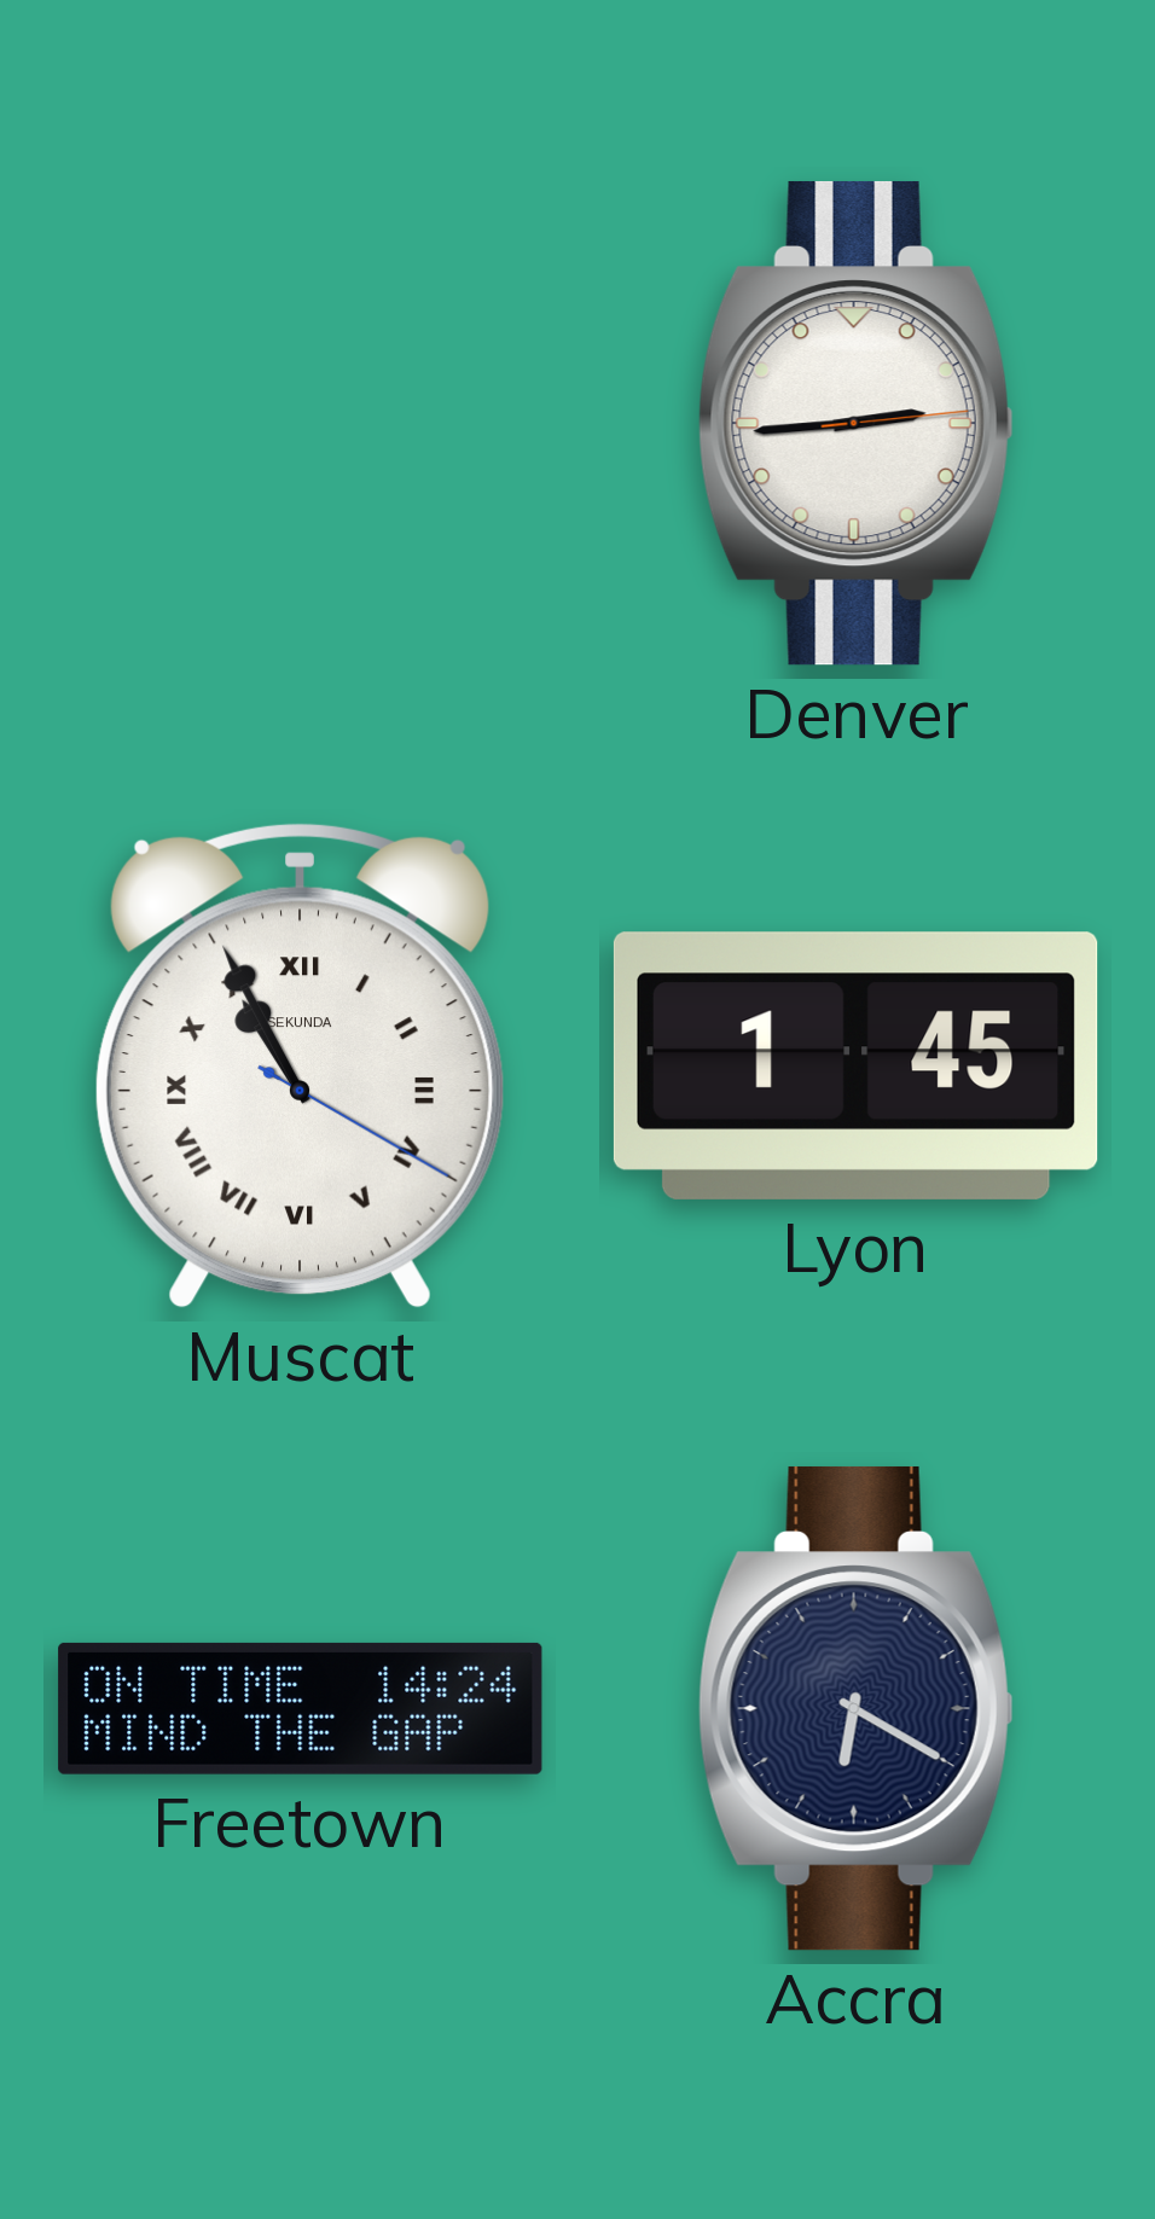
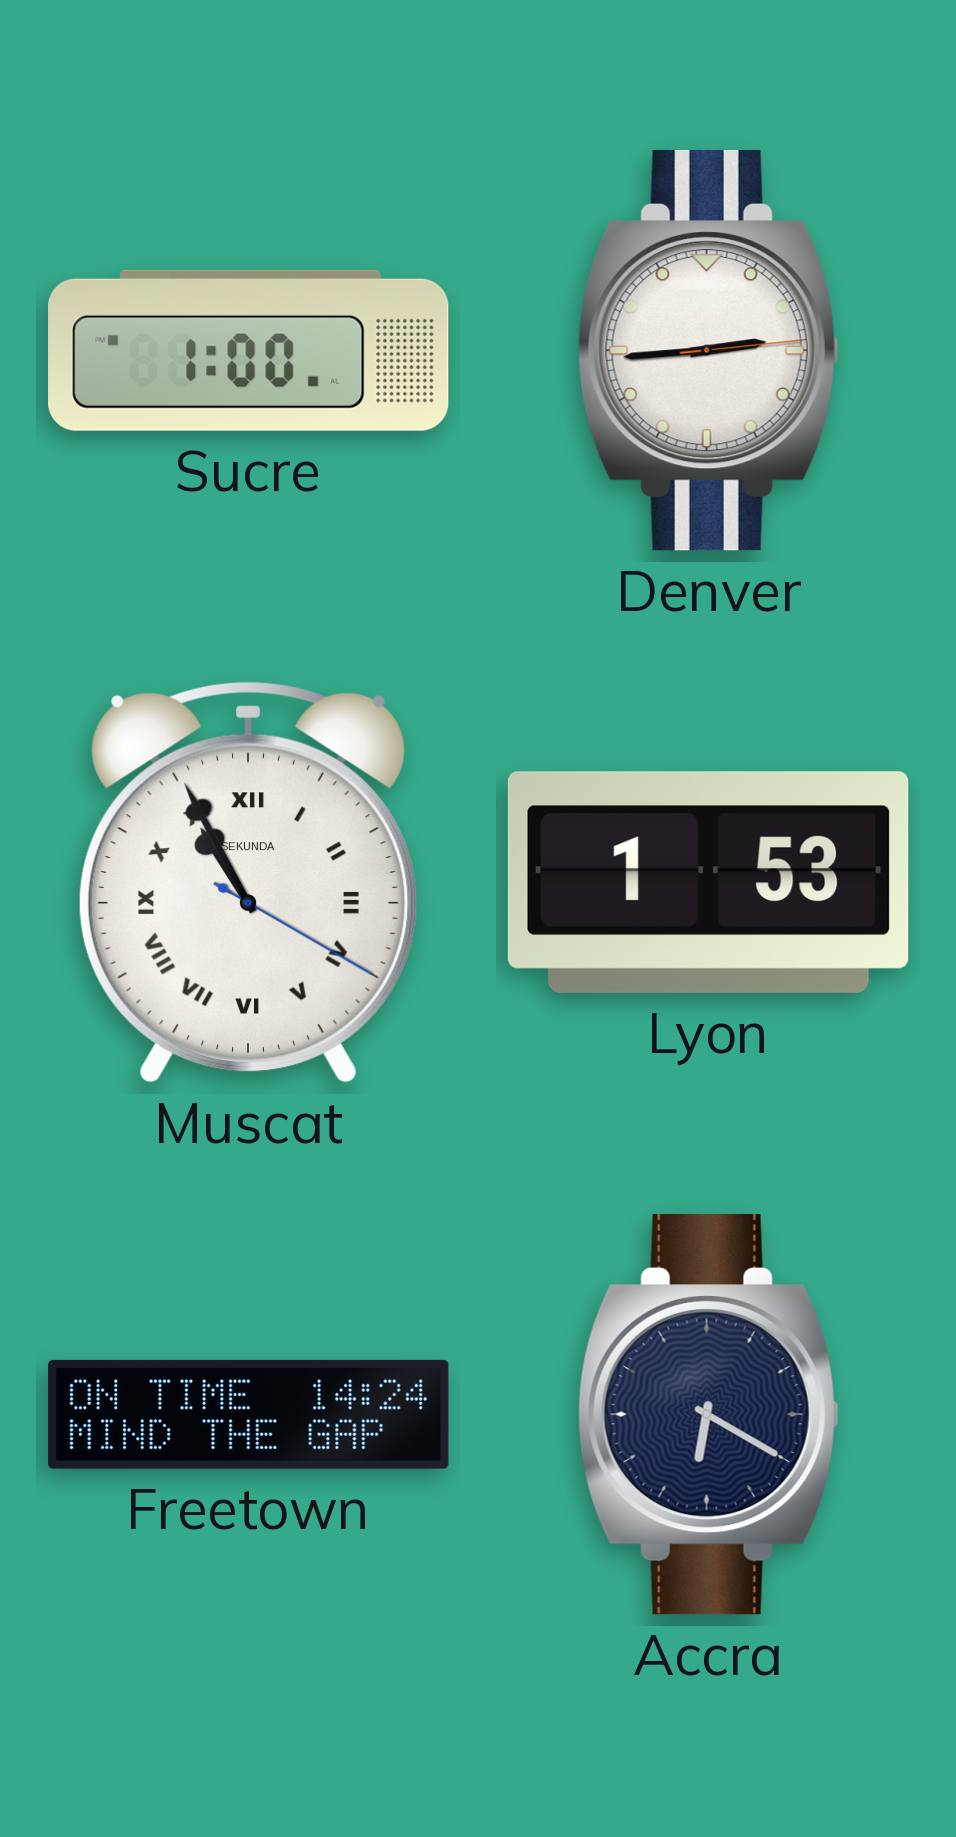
Sucre: none -> 1:00 (249, 350)
Lyon: 1:45 -> 1:53 (708, 882)
